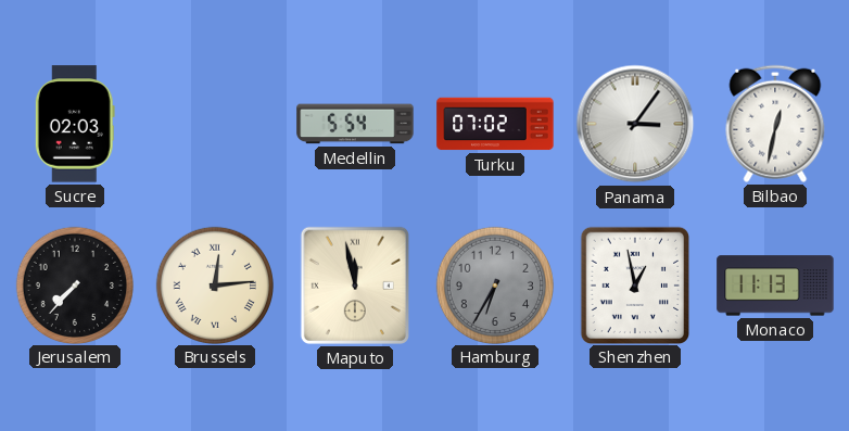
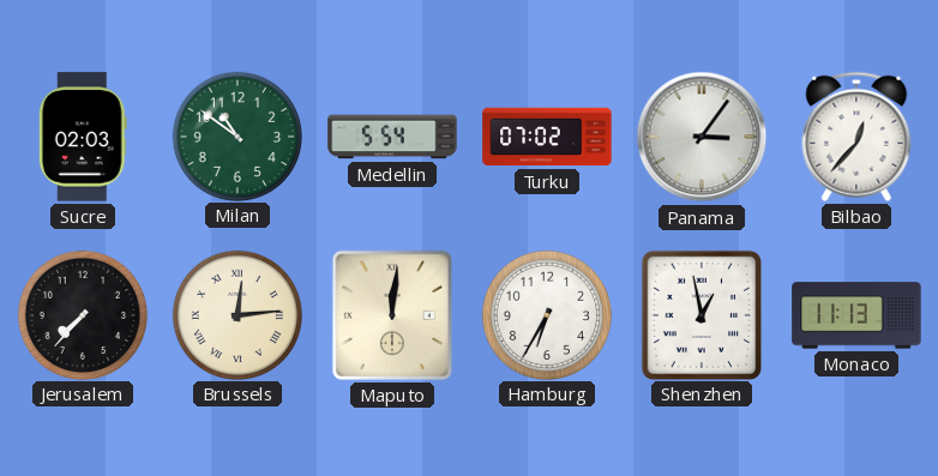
Milan: none -> 10:51 (236, 135)
Bilbao: 12:32 -> 12:37 (856, 137)
Maputo: 11:58 -> 12:01 (392, 315)
Hamburg dial: grey -> white (546, 314)
